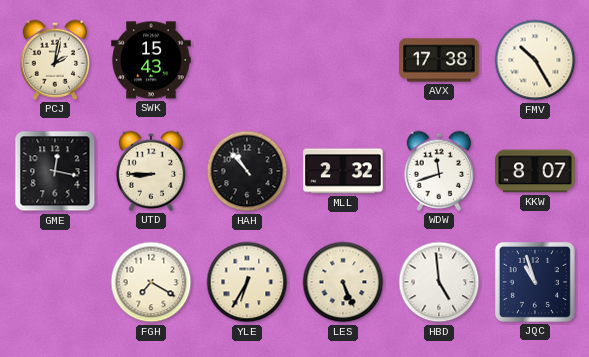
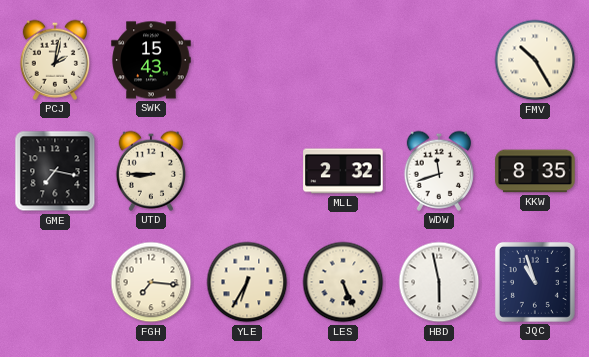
AVX: 17:38 -> none (439, 60)
GME: 12:17 -> 7:17 (55, 171)
HAH: 10:53 -> none (247, 171)
KKW: 8:07 -> 8:35 (535, 171)
FGH: 7:20 -> 7:16 (151, 282)
HBD: 4:59 -> 5:58 (439, 282)
